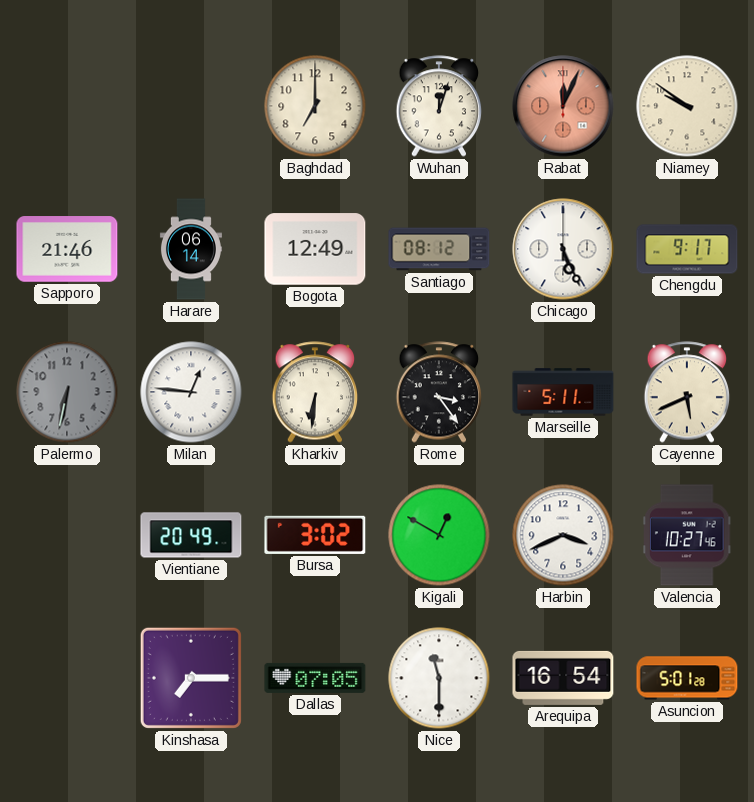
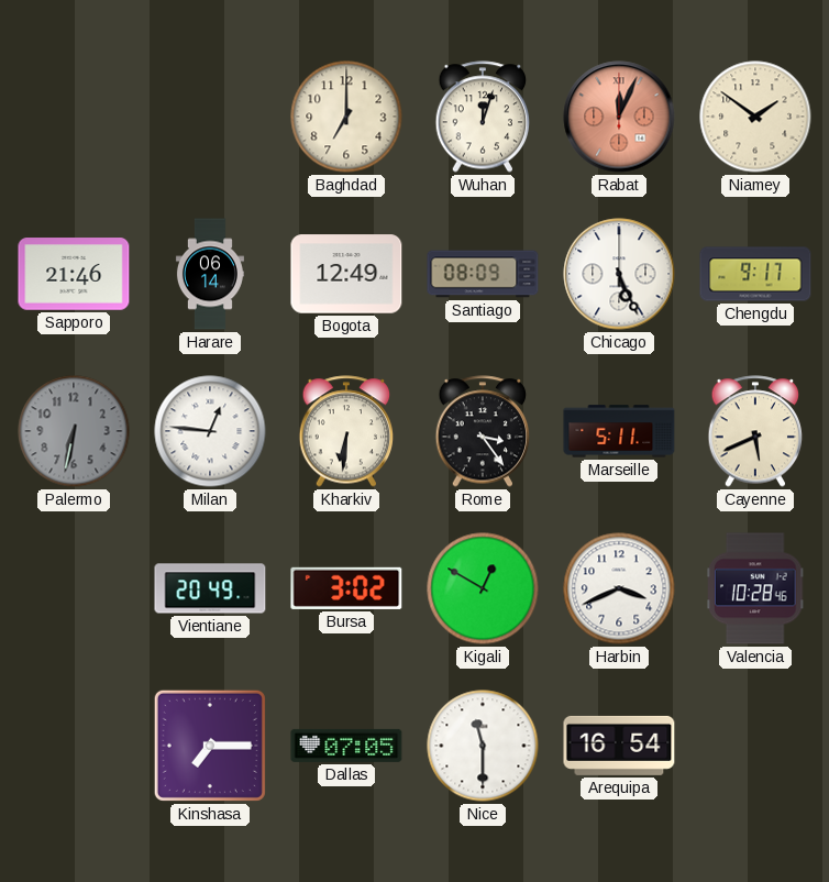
Niamey: 9:51 -> 1:51 (755, 117)
Santiago: 08:12 -> 08:09 (483, 274)
Valencia: 10:27 -> 10:28 (756, 588)
Asuncion: 5:01 -> none (687, 678)
